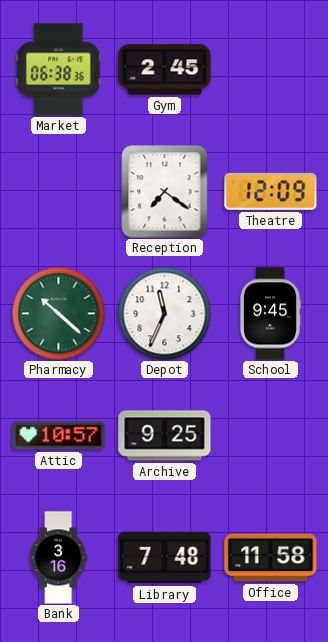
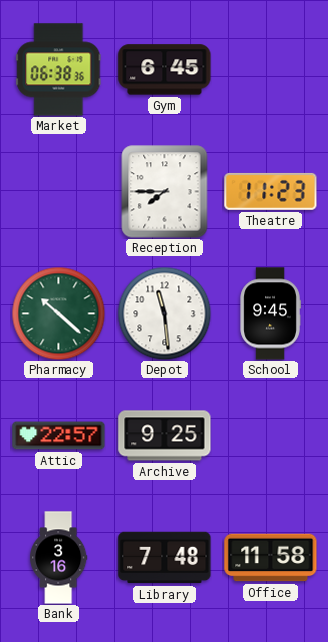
Gym: 2:45 -> 6:45 (165, 70)
Reception: 7:21 -> 7:45 (165, 192)
Theatre: 12:09 -> 11:23 (271, 191)
Depot: 11:34 -> 11:29 (164, 313)
Attic: 10:57 -> 22:57 (59, 436)
